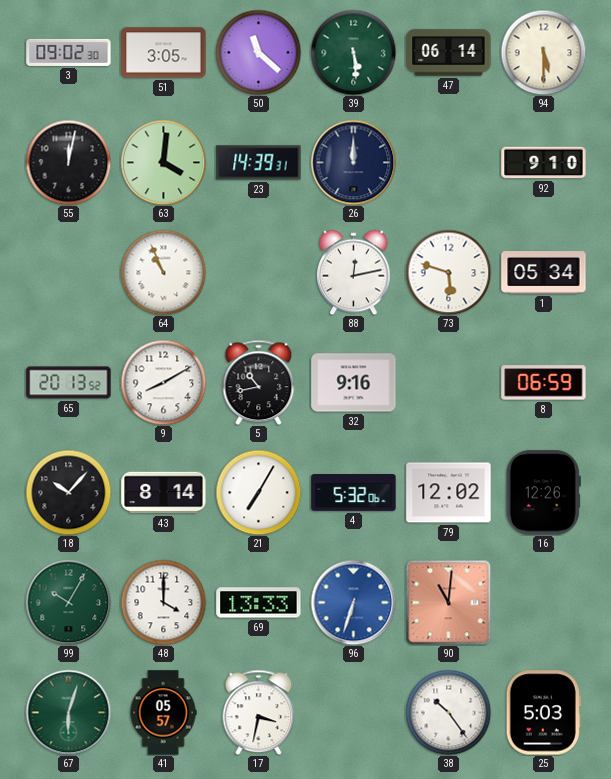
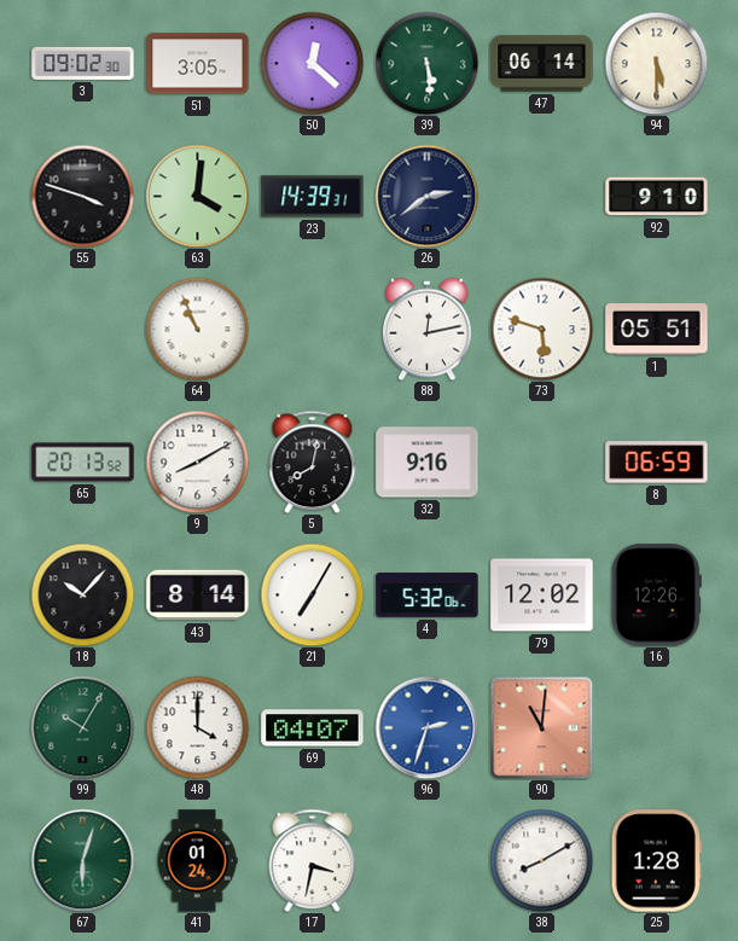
50: 11:22 -> 12:22 (312, 63)
55: 12:02 -> 3:48 (82, 196)
26: 12:00 -> 2:39 (426, 196)
1: 05:34 -> 05:51 (657, 330)
5: 10:43 -> 8:02 (313, 461)
69: 13:33 -> 04:07 (313, 728)
96: 6:33 -> 2:33 (426, 727)
41: 05:57 -> 01:24 (197, 861)
38: 10:24 -> 8:10 (541, 860)
25: 5:03 -> 1:28 (656, 861)
